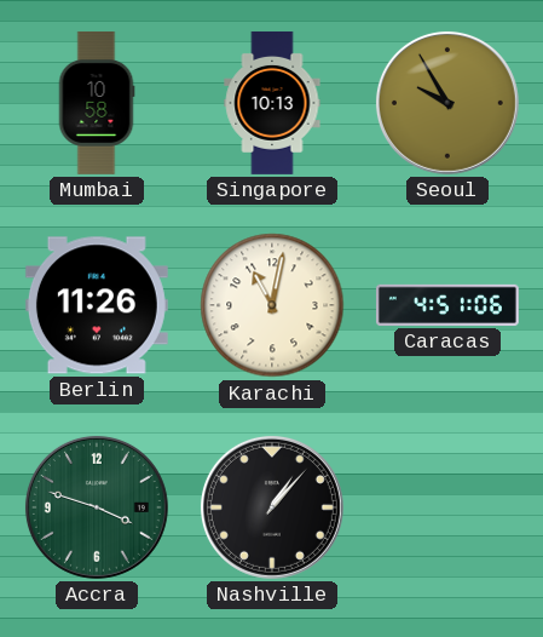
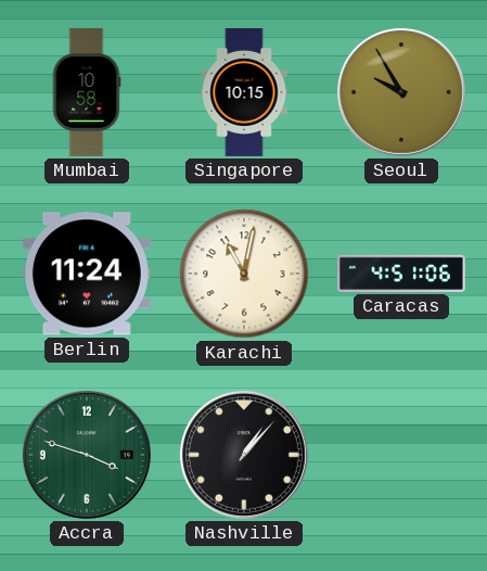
Singapore: 10:13 -> 10:15 (244, 92)
Berlin: 11:26 -> 11:24 (87, 274)
